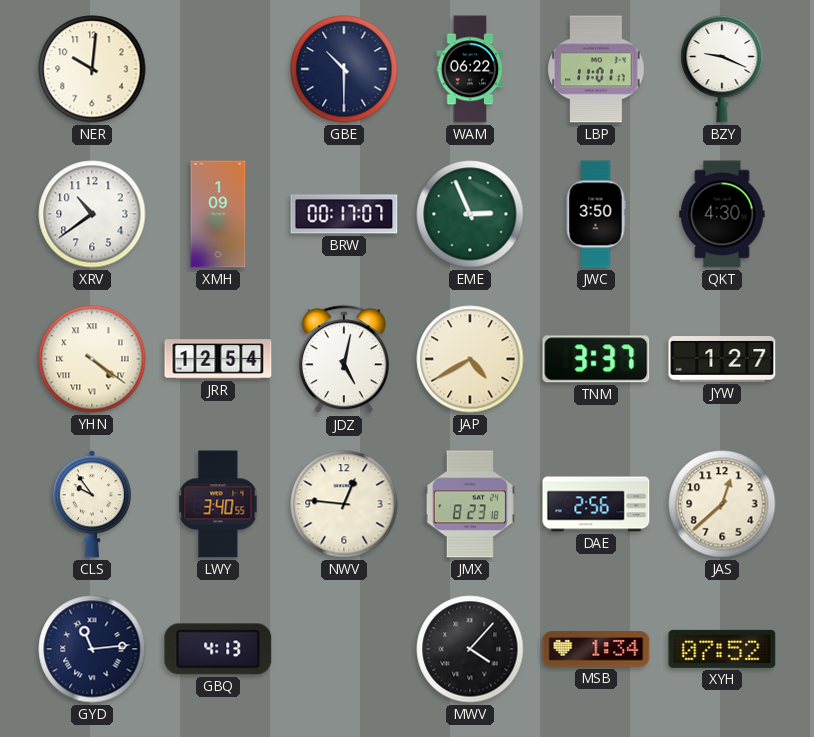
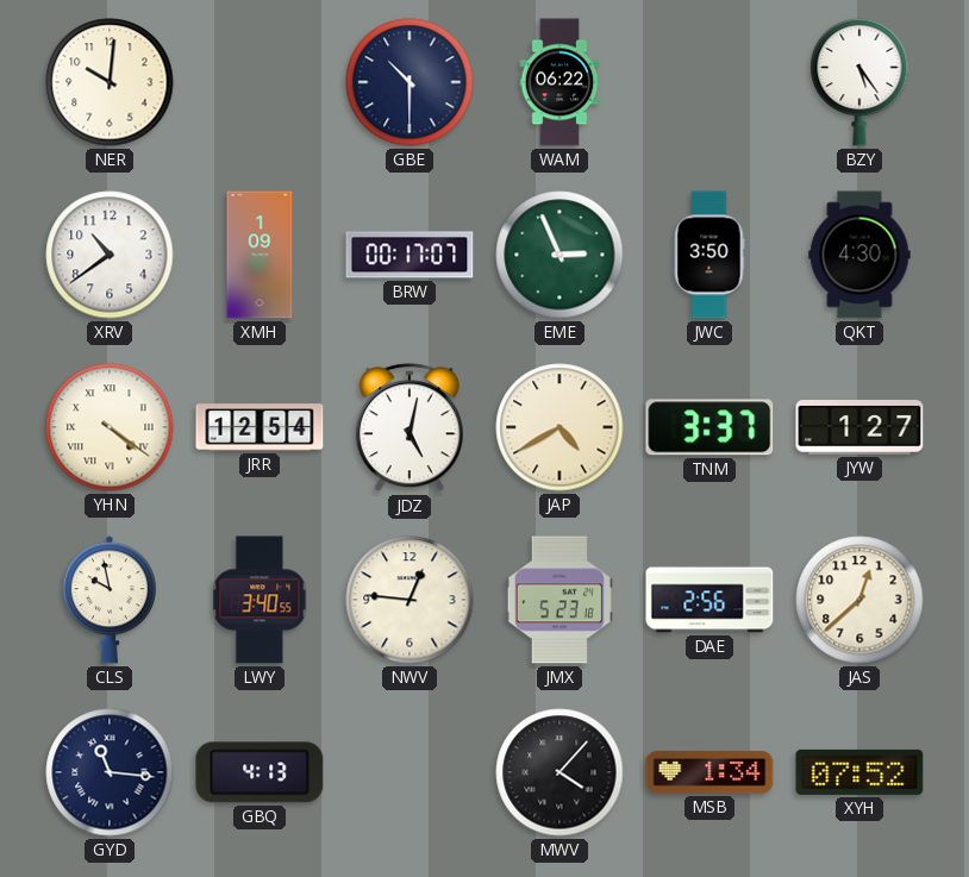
LBP: 11:01 -> none (596, 69)
BZY: 9:19 -> 5:24 (859, 82)
CLS: 9:54 -> 9:58 (110, 600)
JMX: 8:23 -> 5:23 (559, 600)
GYD: 11:14 -> 11:16 (110, 772)
